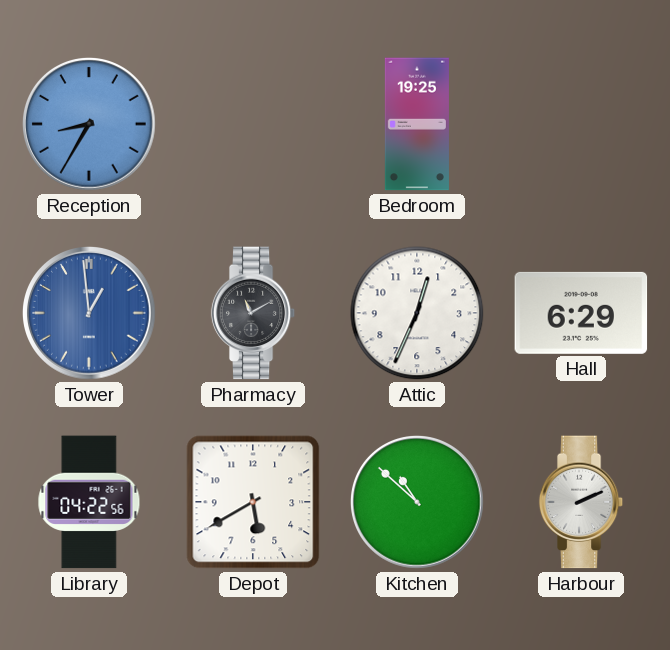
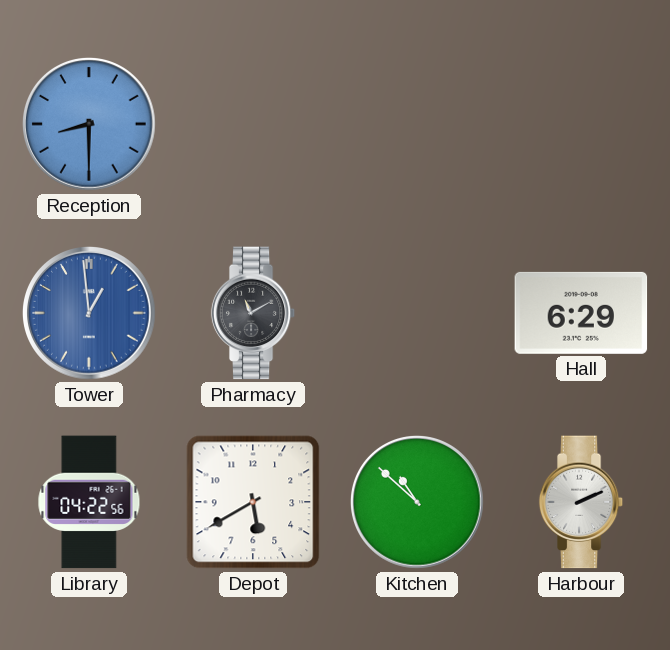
Reception: 8:35 -> 8:30 (90, 125)
Bedroom: 19:25 -> none (417, 124)
Attic: 12:34 -> none (417, 313)
